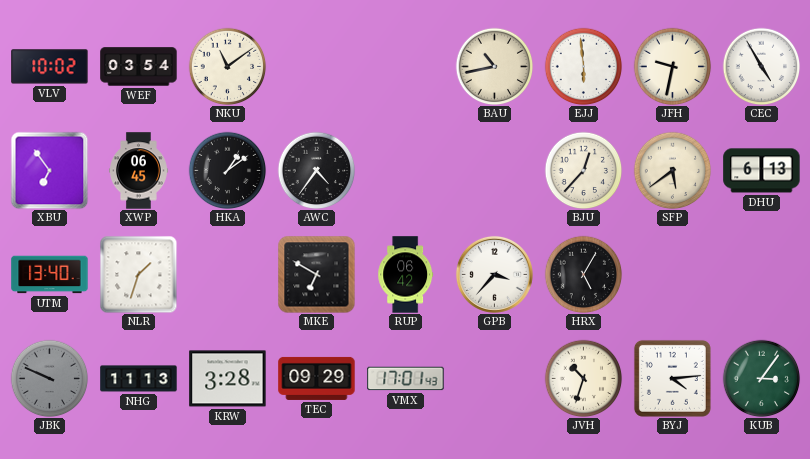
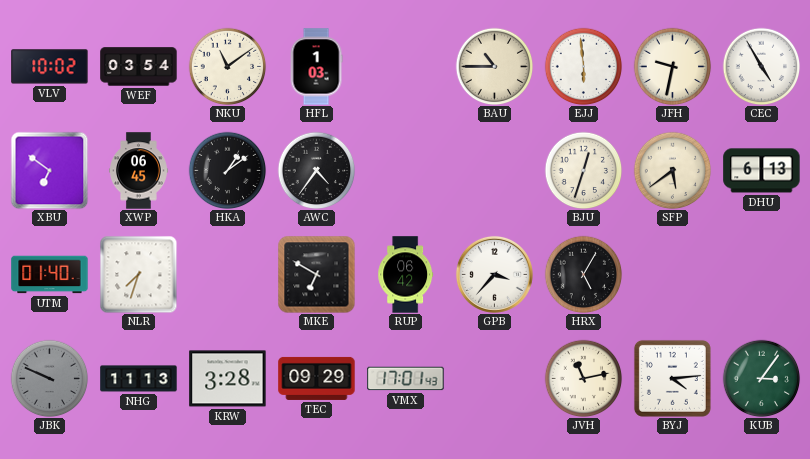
HFL: none -> 1:03 (316, 67)
BAU: 10:43 -> 10:45 (494, 66)
XBU: 6:54 -> 6:51 (49, 170)
BJU: 12:37 -> 12:33 (583, 170)
UTM: 13:40 -> 01:40 (50, 275)
NLR: 1:33 -> 7:33 (138, 274)
JVH: 10:33 -> 11:13 (583, 378)
